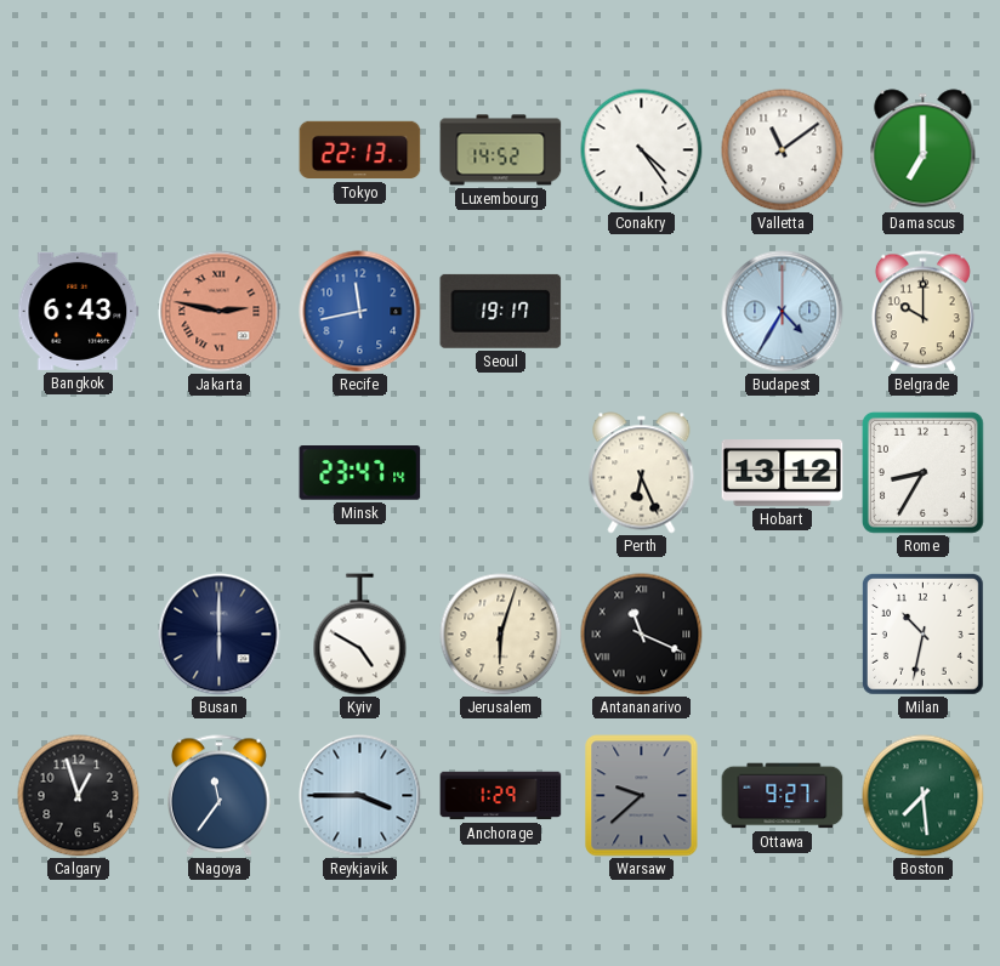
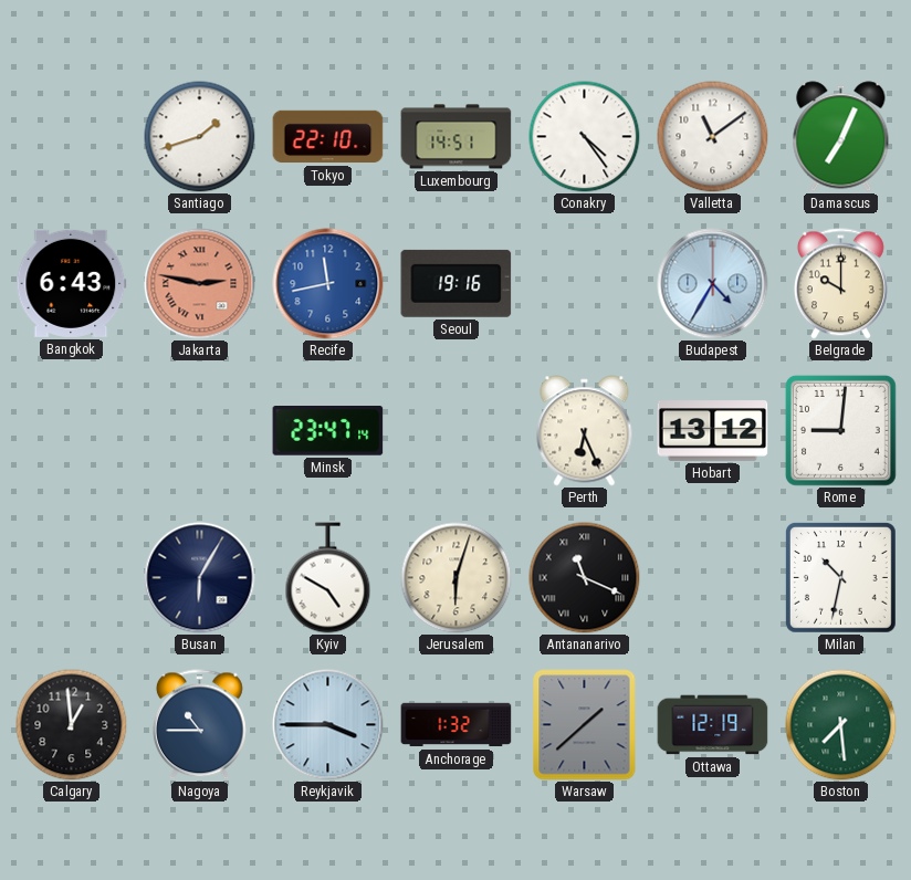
Santiago: none -> 1:42 (200, 137)
Tokyo: 22:13 -> 22:10 (328, 137)
Luxembourg: 14:52 -> 14:51 (457, 137)
Damascus: 7:00 -> 7:04 (841, 137)
Seoul: 19:17 -> 19:16 (457, 283)
Rome: 8:35 -> 9:01 (840, 430)
Busan: 6:00 -> 6:05 (200, 578)
Calgary: 12:57 -> 12:59 (72, 725)
Nagoya: 11:36 -> 10:45 (199, 725)
Anchorage: 1:29 -> 1:32 (457, 725)
Warsaw: 9:38 -> 1:38 (585, 725)
Ottawa: 9:27 -> 12:19 (713, 725)
